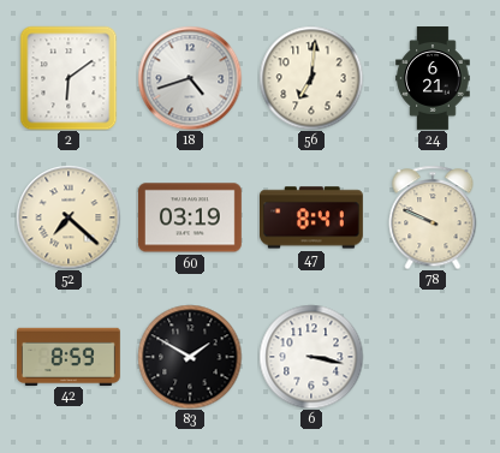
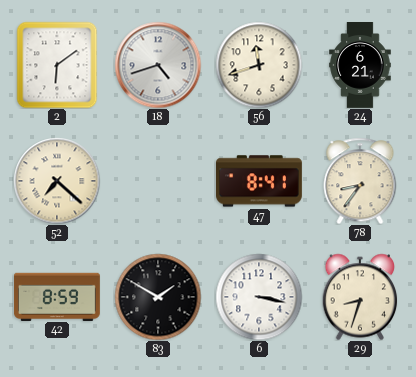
56: 7:01 -> 11:42 (259, 65)
60: 03:19 -> none (190, 217)
78: 9:49 -> 8:36 (360, 181)
29: none -> 8:33 (360, 297)
